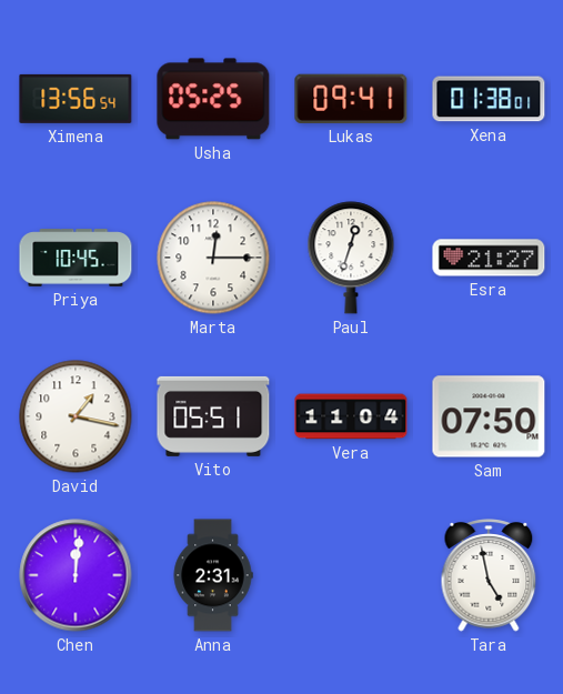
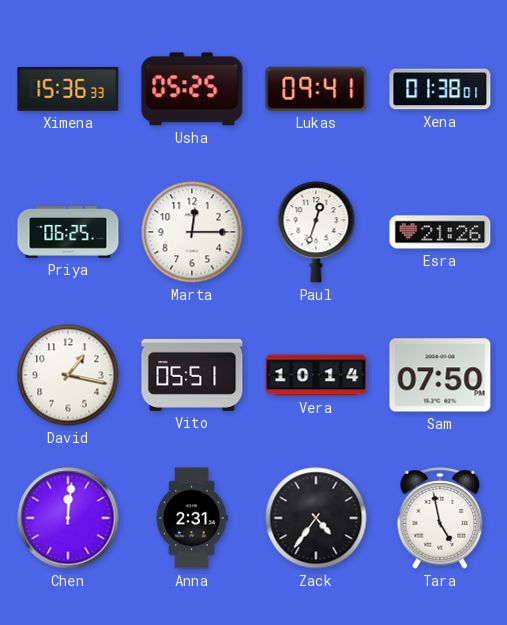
Ximena: 13:56 -> 15:36 (68, 89)
Priya: 10:45 -> 06:25 (68, 232)
Esra: 21:27 -> 21:26 (440, 232)
Vera: 11:04 -> 10:14 (316, 375)
Zack: none -> 4:36 (316, 518)
